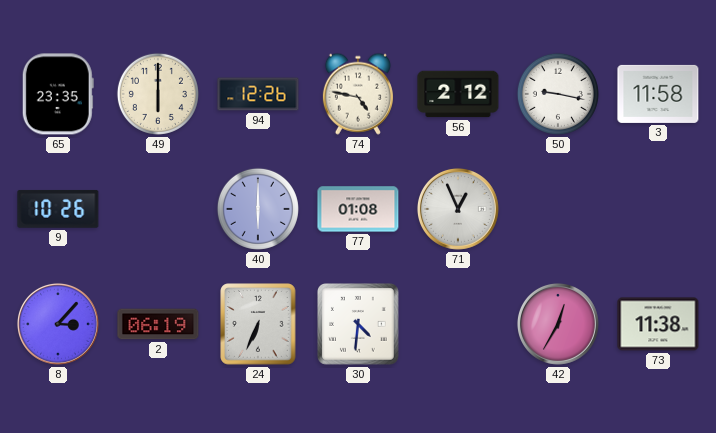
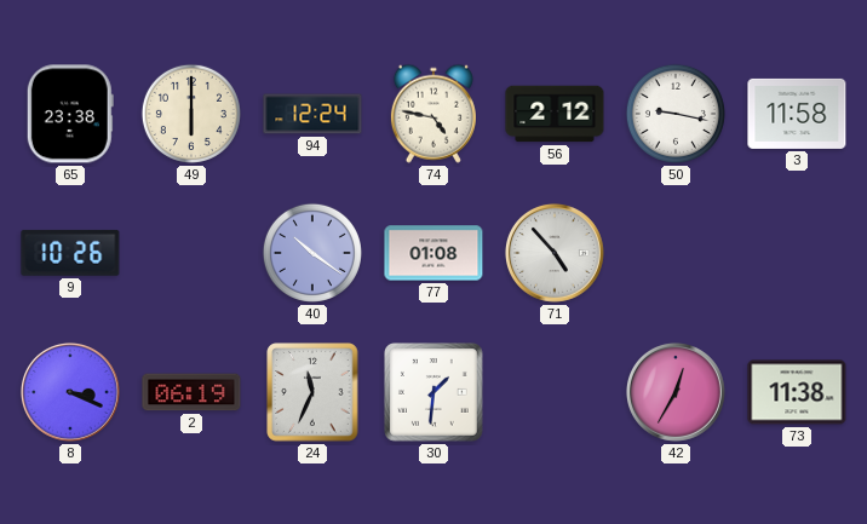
65: 23:35 -> 23:38 (70, 114)
94: 12:26 -> 12:24 (312, 114)
40: 6:00 -> 10:21 (312, 253)
71: 12:56 -> 4:53 (555, 253)
8: 3:07 -> 3:19 (70, 392)
24: 6:34 -> 11:34 (312, 392)
30: 4:31 -> 1:31 (435, 393)
